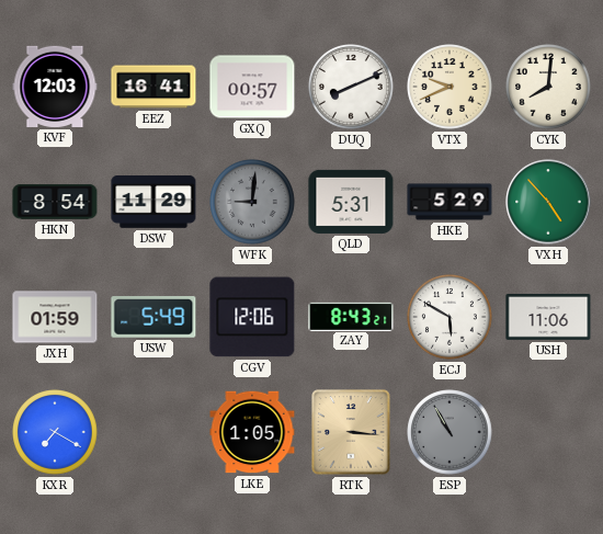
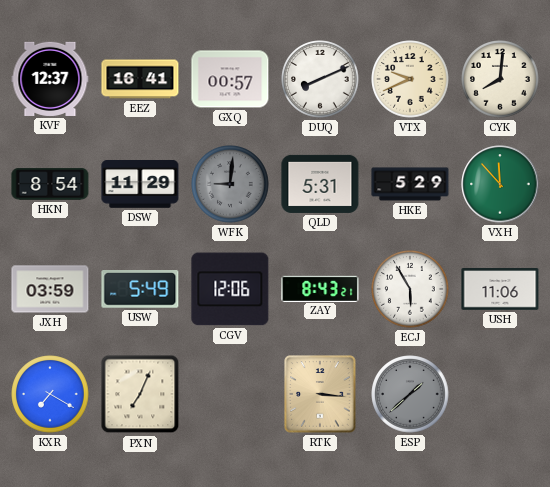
KVF: 12:03 -> 12:37 (50, 79)
VXH: 4:53 -> 11:53 (500, 184)
JXH: 01:59 -> 03:59 (50, 289)
ECJ: 5:50 -> 5:55 (410, 289)
PXN: none -> 7:04 (140, 394)
LKE: 1:05 -> none (252, 432)
ESP: 10:55 -> 1:38 (410, 394)
